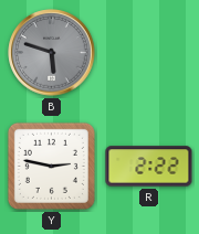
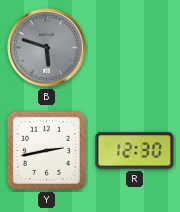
Y: 2:47 -> 2:43 (46, 150)
R: 2:22 -> 12:30 (135, 151)
